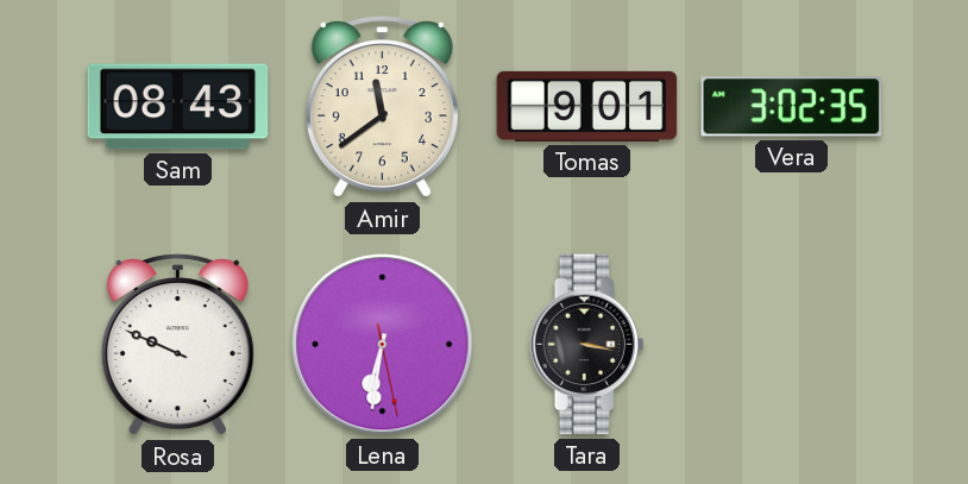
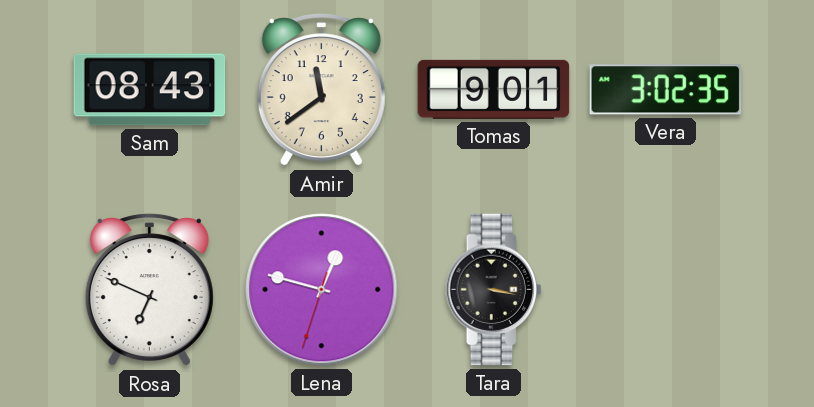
Rosa: 9:49 -> 6:49 (149, 290)
Lena: 6:31 -> 12:47 (322, 290)
